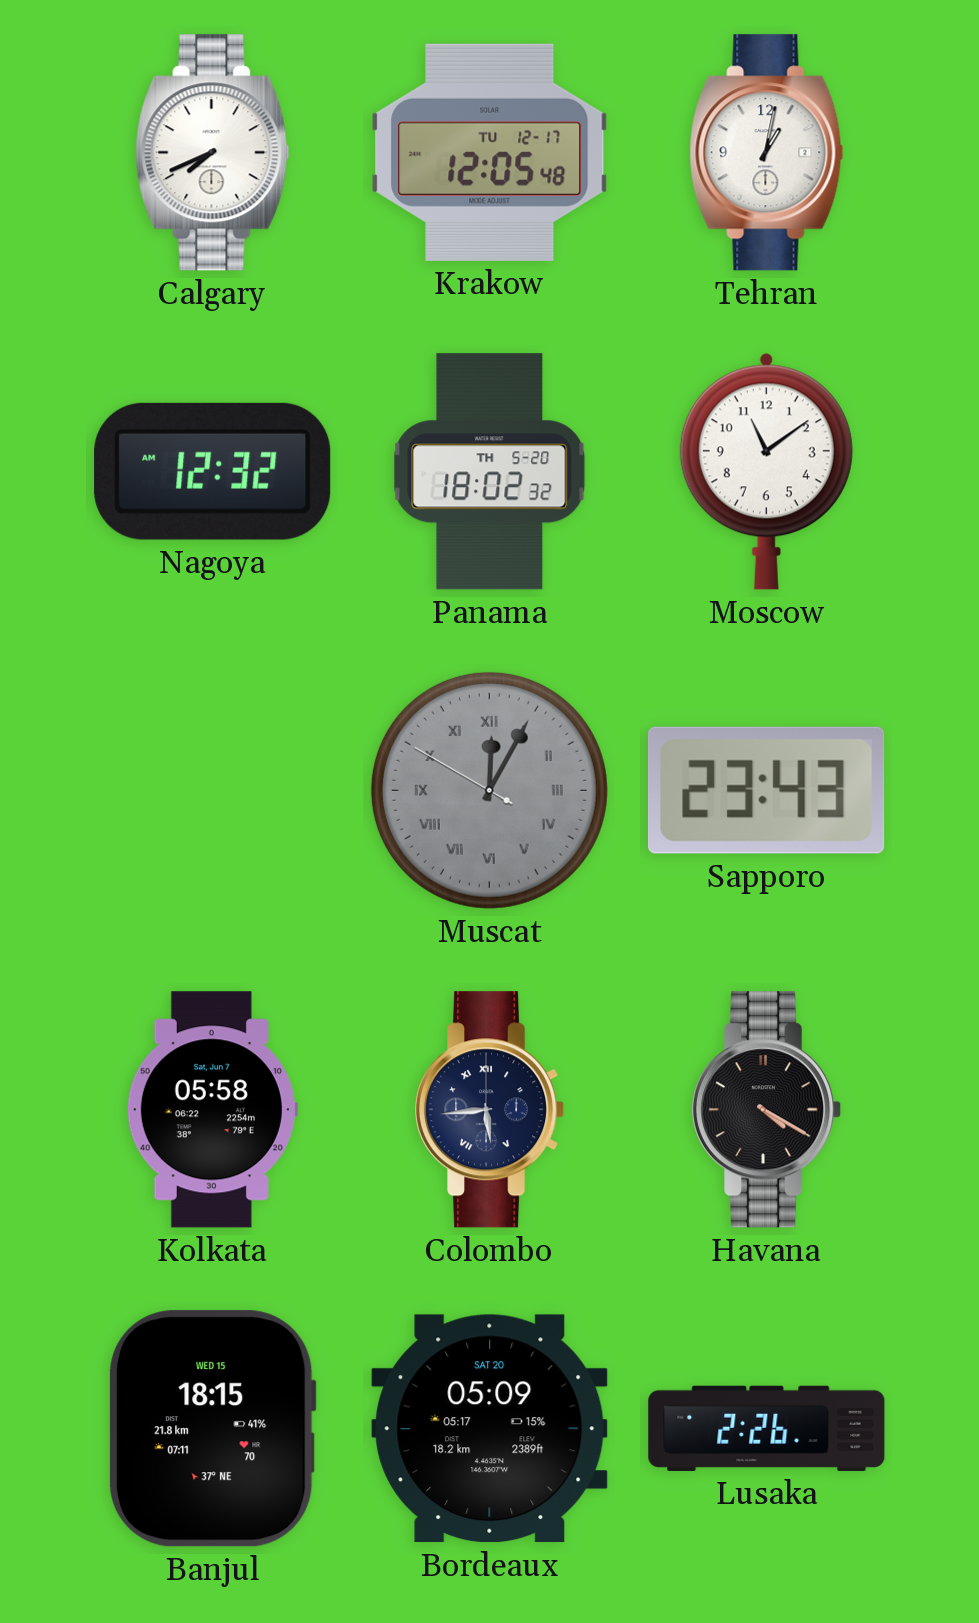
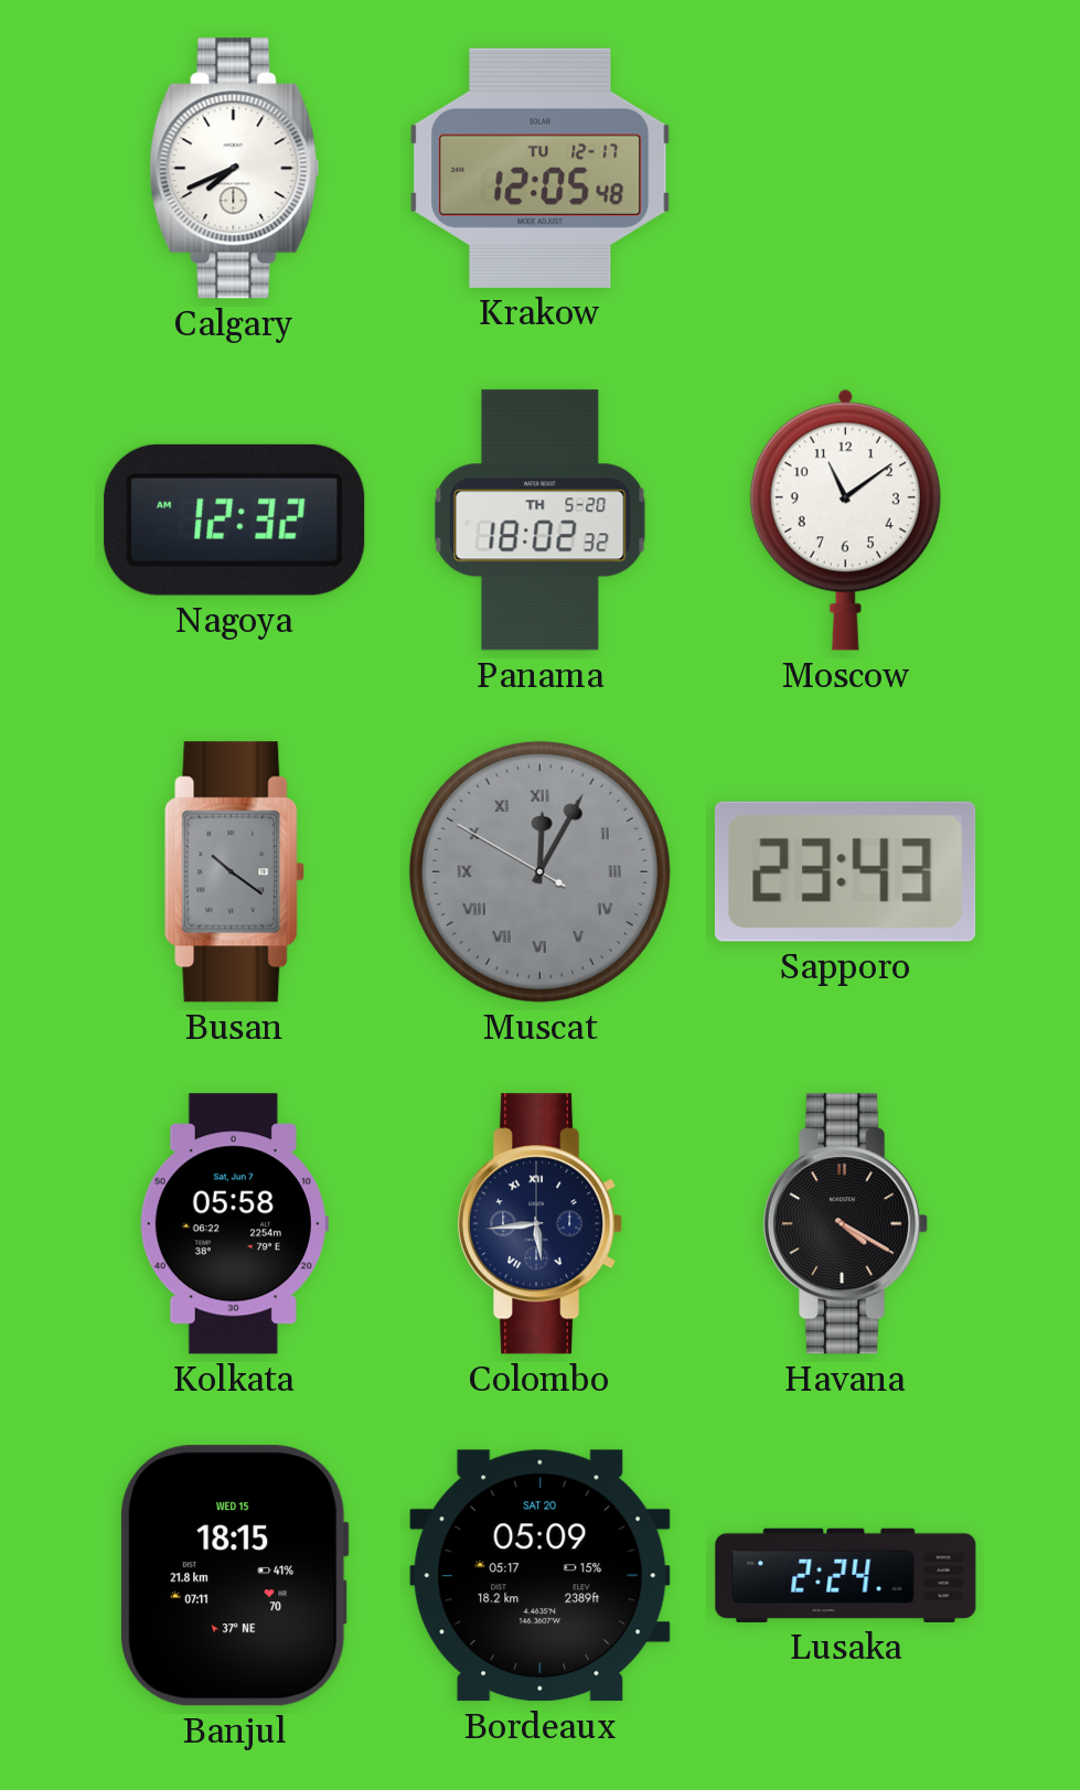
Tehran: 1:02 -> none (767, 153)
Busan: none -> 10:21 (235, 872)
Lusaka: 2:26 -> 2:24 (846, 1575)
